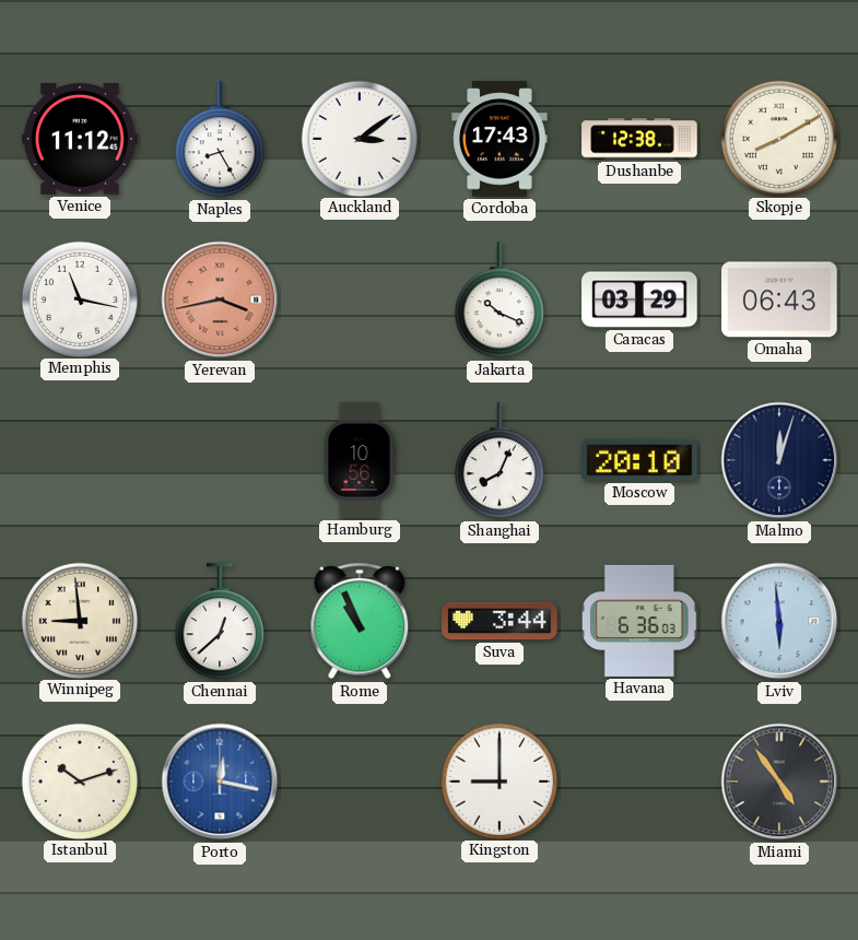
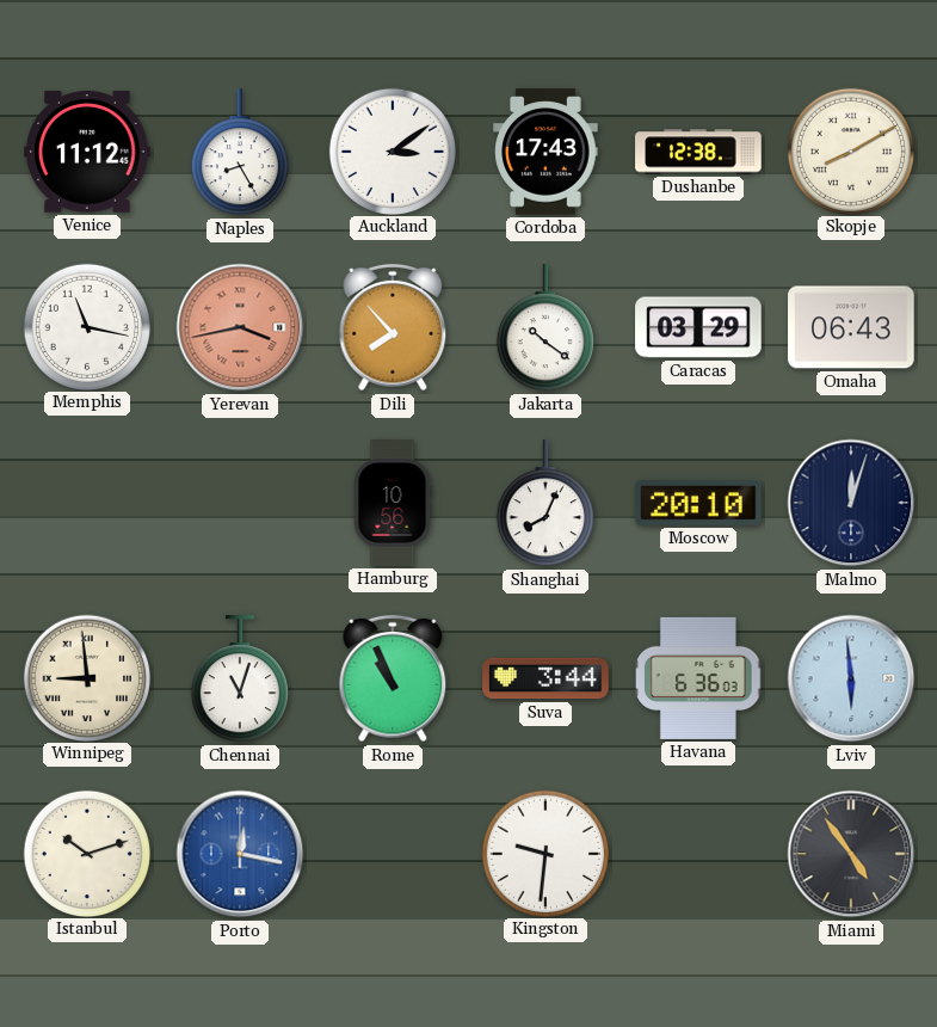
Dili: none -> 7:53 (393, 327)
Jakarta: 10:19 -> 10:21 (545, 328)
Chennai: 12:38 -> 11:03 (240, 679)
Kingston: 9:00 -> 9:31 (544, 853)
